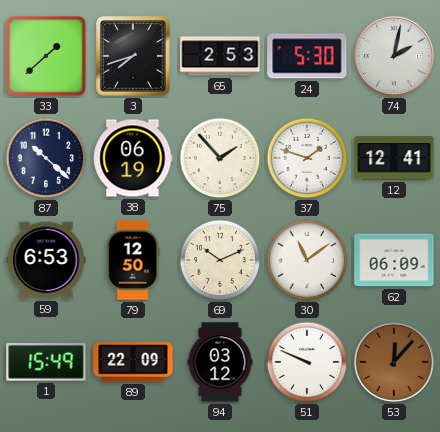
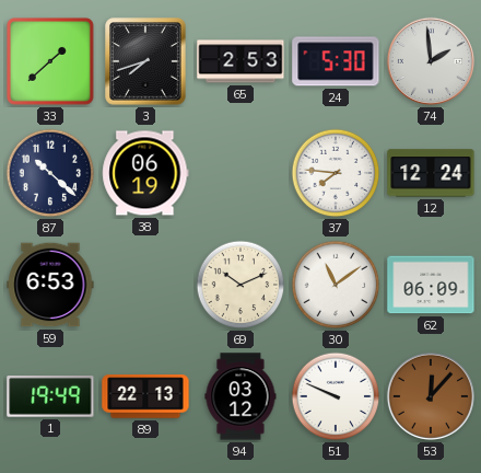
74: 2:02 -> 1:59 (431, 61)
75: 1:53 -> none (220, 158)
37: 1:48 -> 7:46 (336, 173)
12: 12:41 -> 12:24 (431, 173)
79: 12:50 -> none (133, 260)
1: 15:49 -> 19:49 (50, 397)
89: 22:09 -> 22:13 (145, 396)
